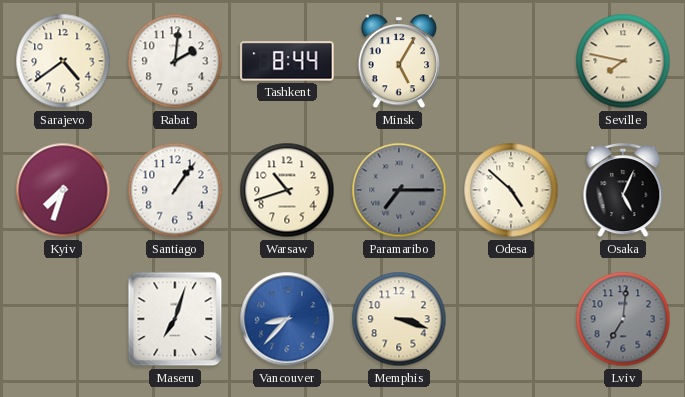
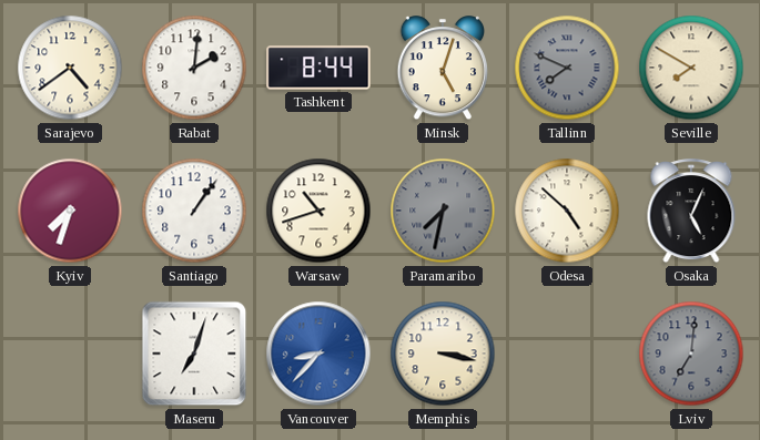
Minsk: 5:05 -> 5:03 (443, 69)
Tallinn: none -> 7:49 (567, 68)
Seville: 7:47 -> 7:50 (691, 68)
Paramaribo: 7:15 -> 7:32 (443, 211)
Memphis: 3:18 -> 3:17 (443, 354)
